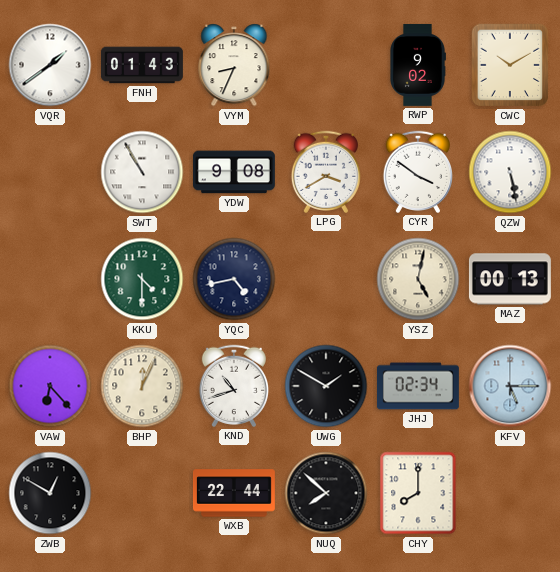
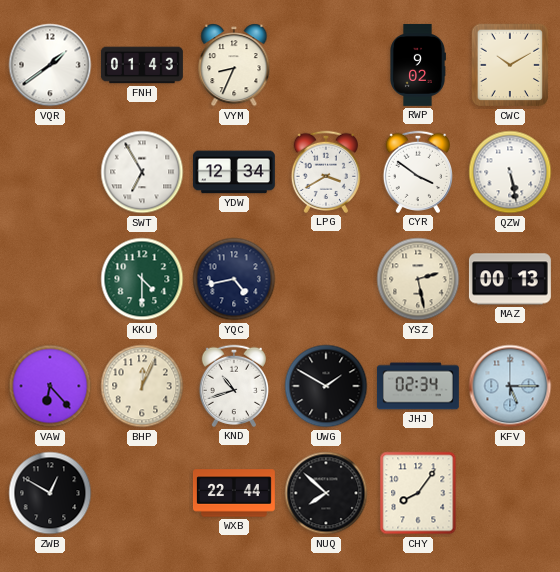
SWT: 10:55 -> 6:55 (142, 172)
YDW: 9:08 -> 12:34 (234, 172)
YSZ: 5:02 -> 2:28 (418, 279)
CHY: 8:00 -> 8:06 (418, 493)
